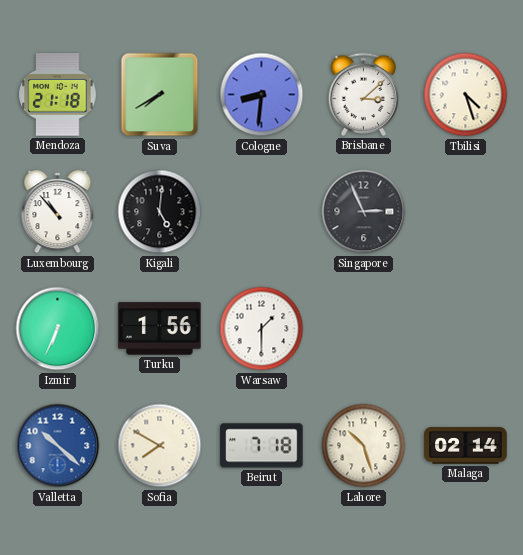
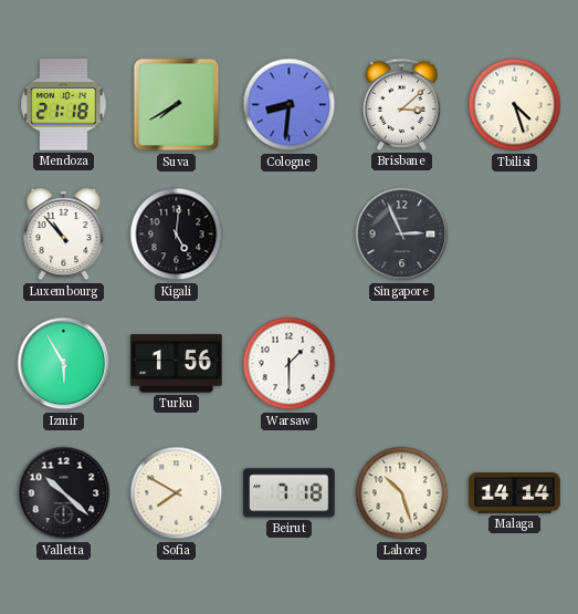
Izmir: 6:34 -> 5:55 (64, 364)
Valletta dial: blue -> black (64, 493)
Malaga: 02:14 -> 14:14 (515, 493)
